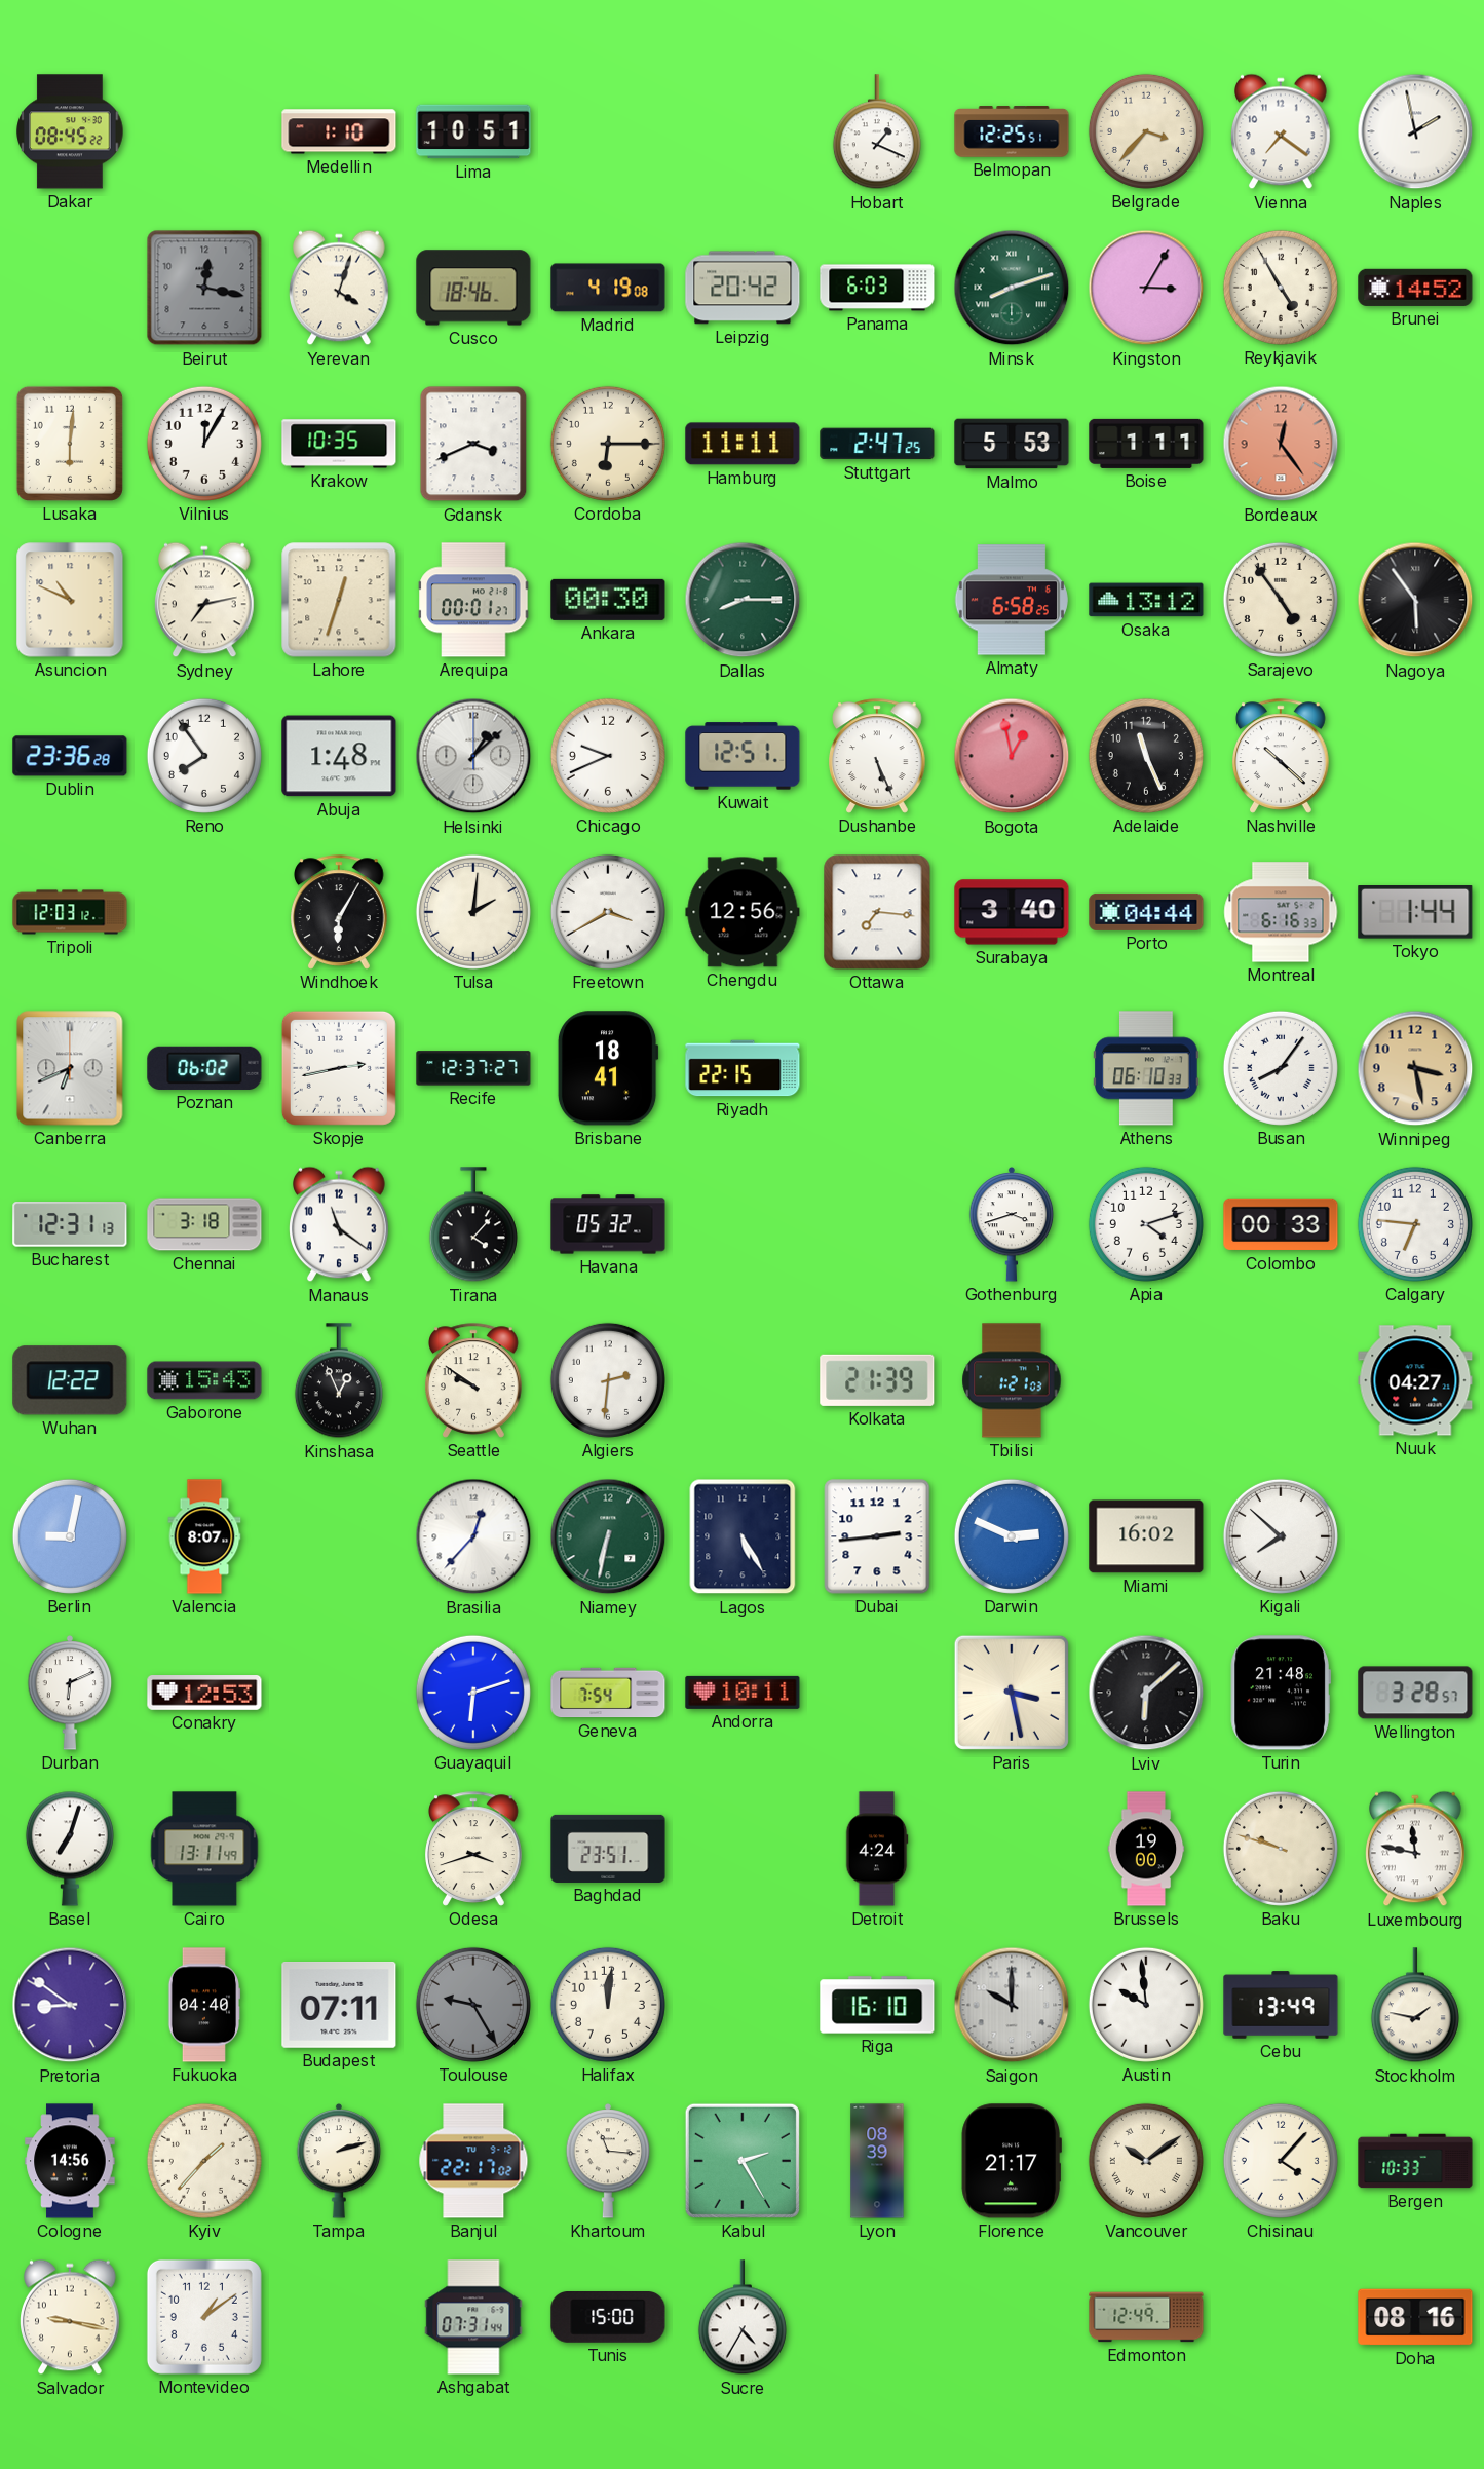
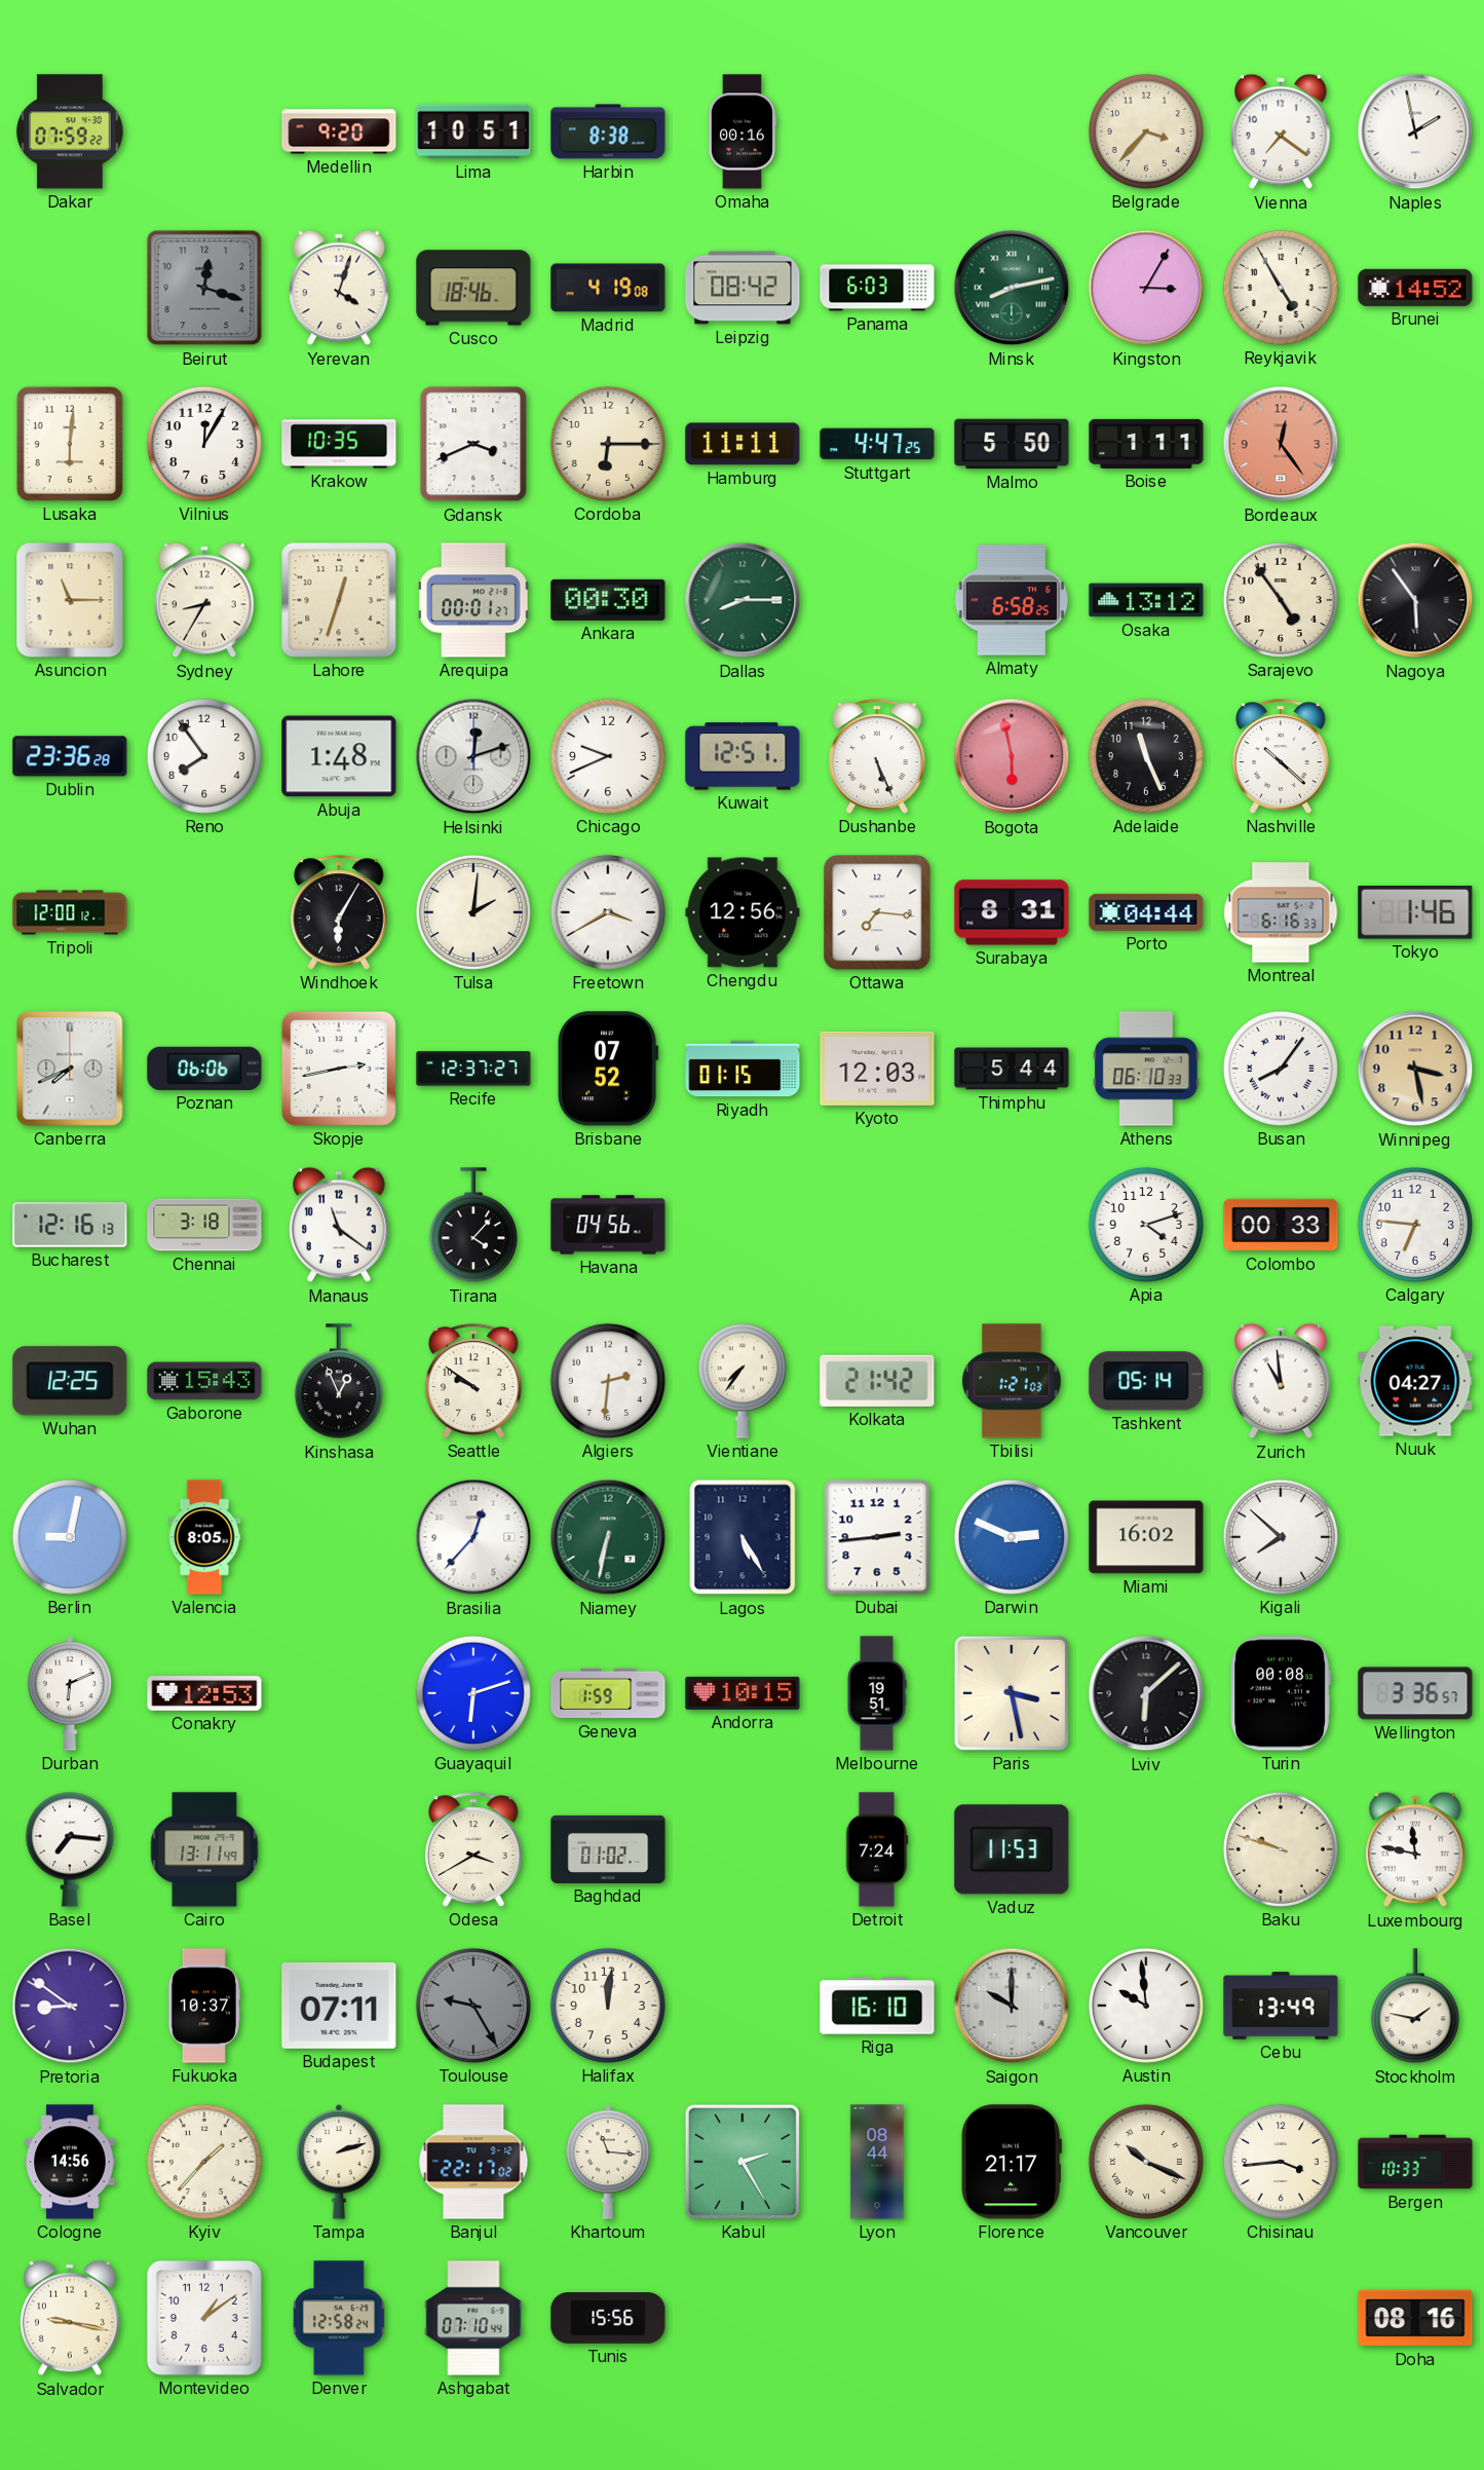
Dakar: 08:45 -> 07:59 (70, 132)
Medellin: 1:10 -> 9:20 (339, 132)
Harbin: none -> 8:38 (608, 132)
Omaha: none -> 00:16 (741, 132)
Hobart: 1:19 -> none (877, 132)
Belmopan: 12:25 -> none (1012, 131)
Beirut: 12:17 -> 12:18 (204, 288)
Leipzig: 20:42 -> 08:42 (743, 288)
Minsk: 8:12 -> 8:13 (1012, 288)
Stuttgart: 2:47 -> 4:47 (877, 444)
Malmo: 5:53 -> 5:50 (1012, 444)
Asuncion: 10:49 -> 11:15 (70, 600)
Sydney: 7:13 -> 8:35 (205, 600)
Helsinki: 1:08 -> 12:12 (473, 756)
Bogota: 12:58 -> 5:58 (1012, 756)
Tripoli: 12:03 -> 12:00 (70, 912)
Surabaya: 3:40 -> 8:31 (1012, 912)
Tokyo: 1:44 -> 1:46 (1415, 912)
Canberra: 6:41 -> 7:41 (70, 1069)
Poznan: 06:02 -> 06:06 (204, 1069)
Brisbane: 18:41 -> 07:52 (608, 1069)
Riyadh: 22:15 -> 01:15 (743, 1069)
Kyoto: none -> 12:03 (877, 1069)
Thimphu: none -> 5:44 (1012, 1069)
Bucharest: 12:31 -> 12:16 (70, 1225)
Havana: 05:32 -> 04:56 (608, 1225)
Gothenburg: 3:42 -> none (1012, 1225)
Wuhan: 12:22 -> 12:25 (70, 1381)
Vientiane: none -> 7:36 (743, 1381)
Kolkata: 21:39 -> 21:42 (877, 1381)
Tashkent: none -> 05:14 (1146, 1381)
Zurich: none -> 10:59 (1282, 1381)
Valencia: 8:07 -> 8:05 (204, 1537)
Geneva: 7:54 -> 1:59 (608, 1693)
Andorra: 10:11 -> 10:15 (743, 1693)
Melbourne: none -> 19:51 (877, 1693)
Turin: 21:48 -> 00:08 (1281, 1693)
Wellington: 3:28 -> 3:36 (1415, 1693)
Basel: 7:03 -> 7:16 (70, 1849)
Odesa: 3:42 -> 3:40 (474, 1849)
Baghdad: 23:51 -> 01:02 (608, 1849)
Detroit: 4:24 -> 7:24 (877, 1849)
Vaduz: none -> 11:53 (1012, 1849)
Brussels: 19:00 -> none (1146, 1849)
Fukuoka: 04:40 -> 10:37 (204, 2006)
Lyon: 08:39 -> 08:44 (877, 2162)
Vancouver: 10:09 -> 10:19 (1146, 2162)
Chisinau: 4:07 -> 3:44 (1281, 2162)
Denver: none -> 12:58 (340, 2318)
Ashgabat: 07:31 -> 07:10 (473, 2318)
Tunis: 15:00 -> 15:56 (608, 2319)
Sucre: 4:35 -> none (743, 2318)
Edmonton: 12:49 -> none (1146, 2317)
